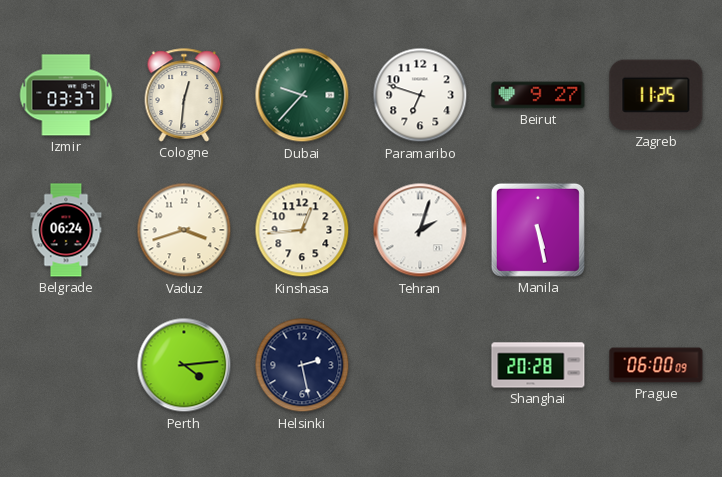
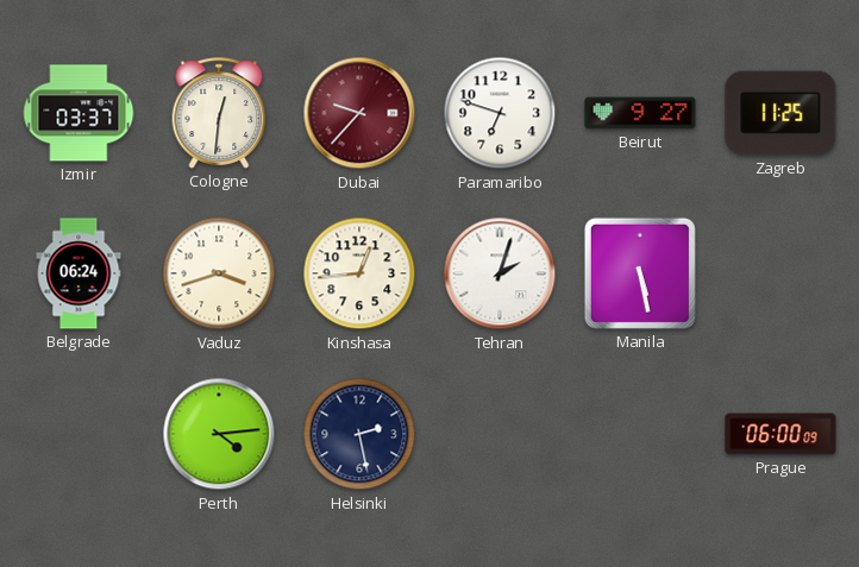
Dubai dial: green -> burgundy (359, 113)
Shanghai: 20:28 -> none (538, 365)
